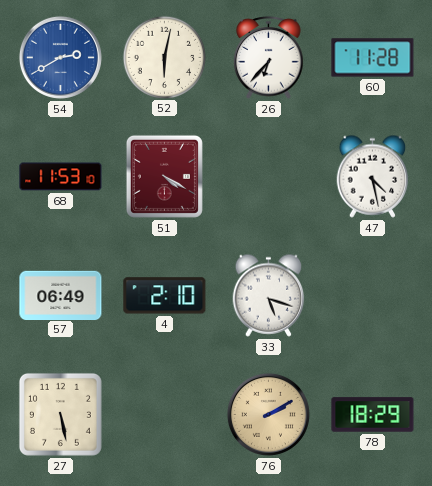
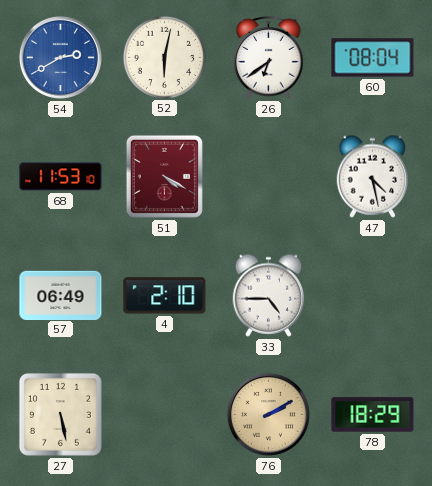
26: 6:37 -> 6:39 (269, 58)
60: 11:28 -> 08:04 (373, 58)
33: 5:18 -> 4:45 (269, 295)
